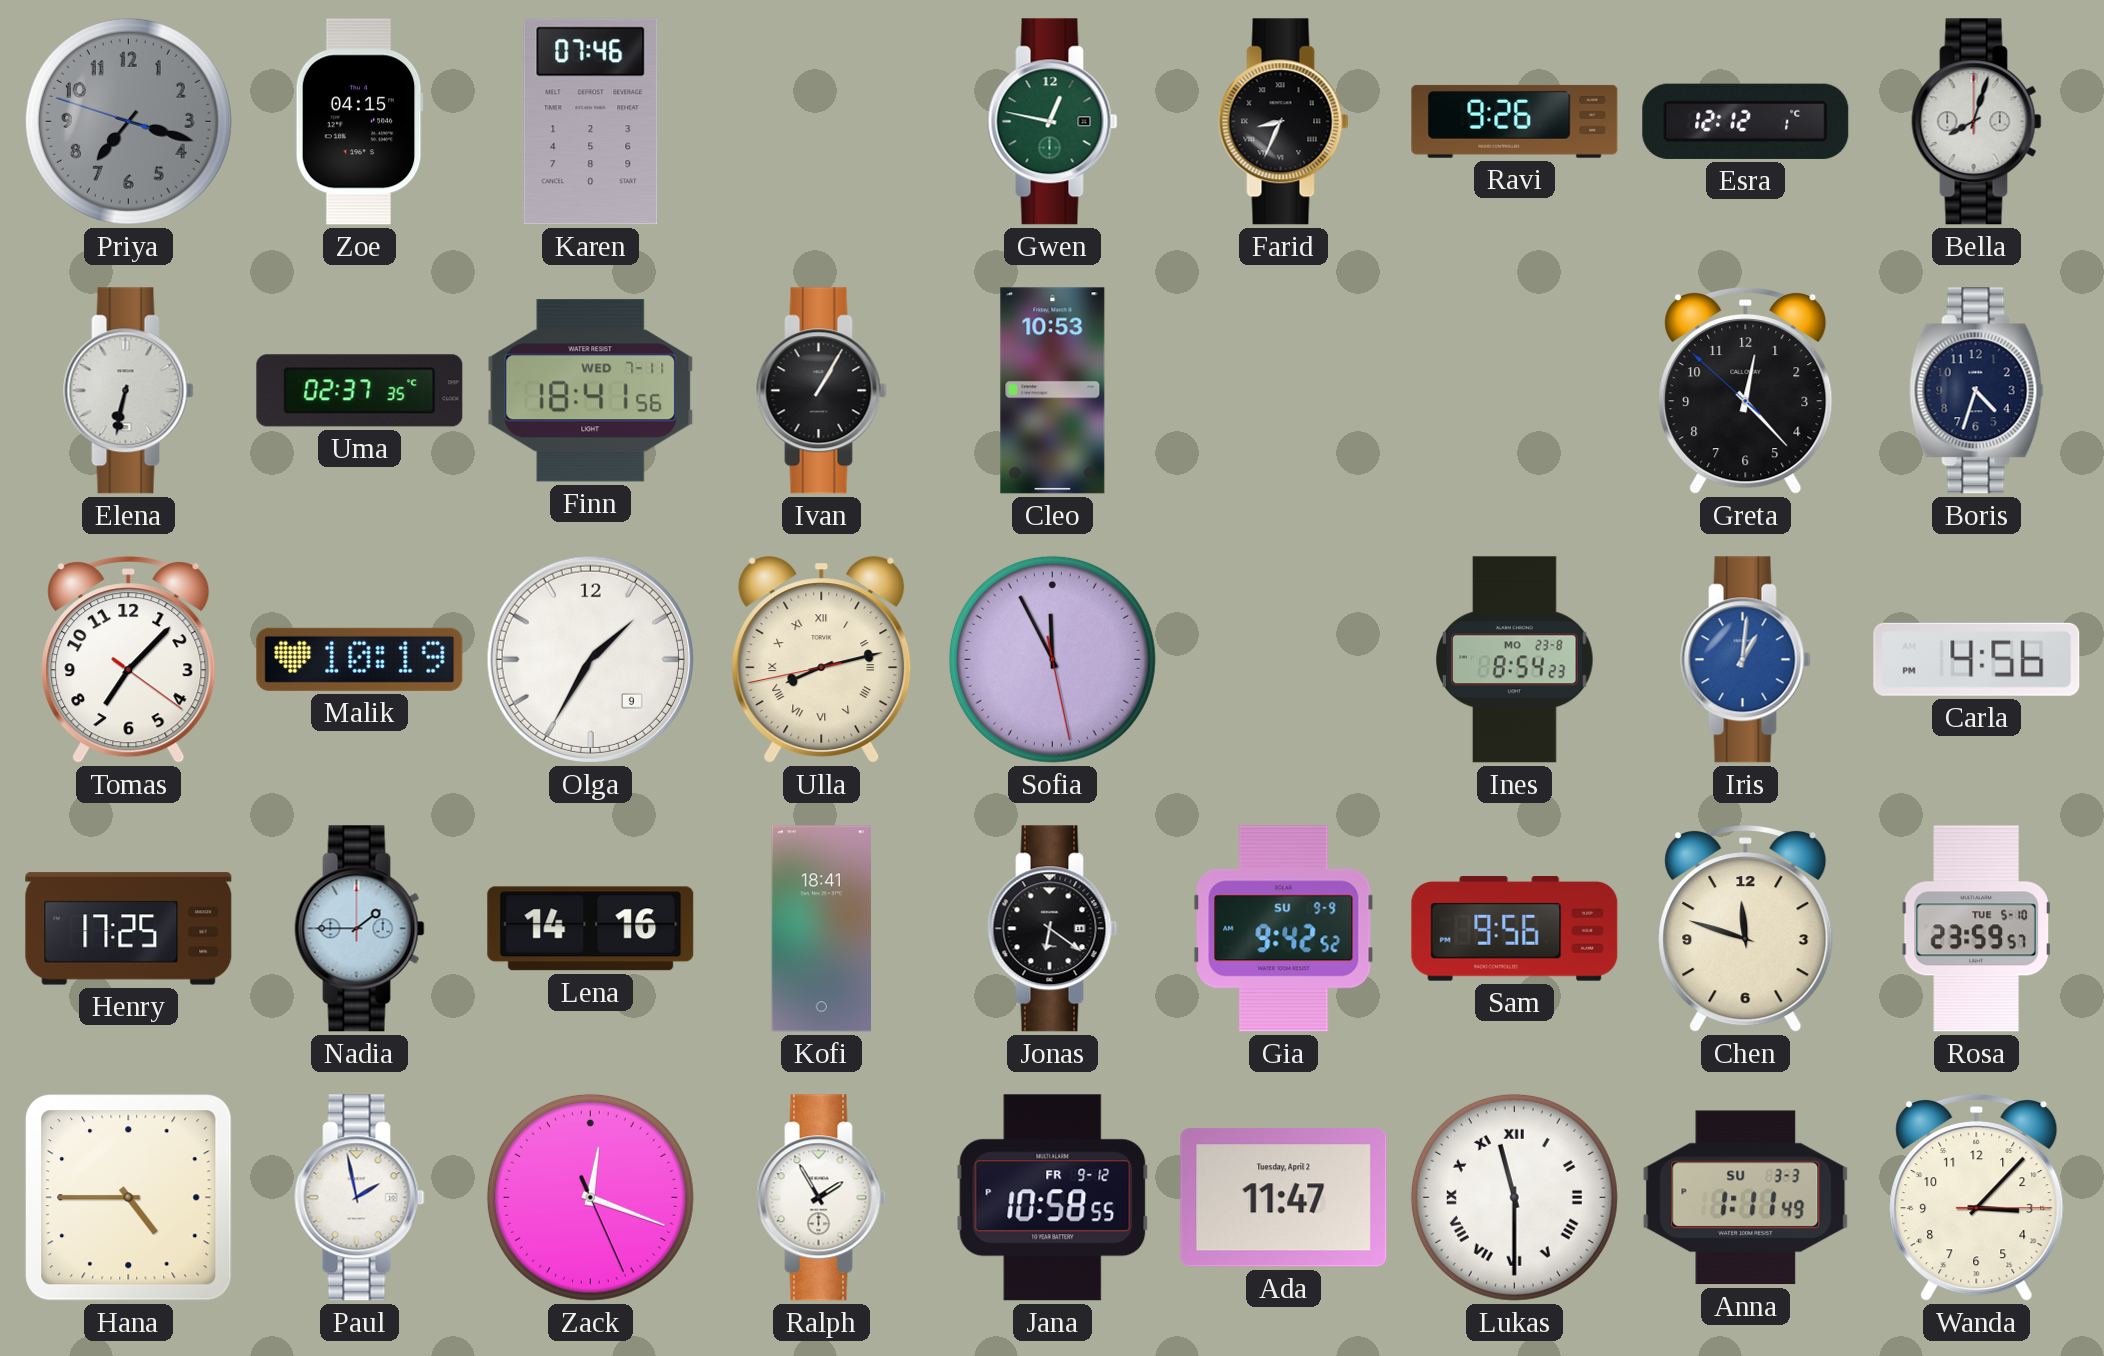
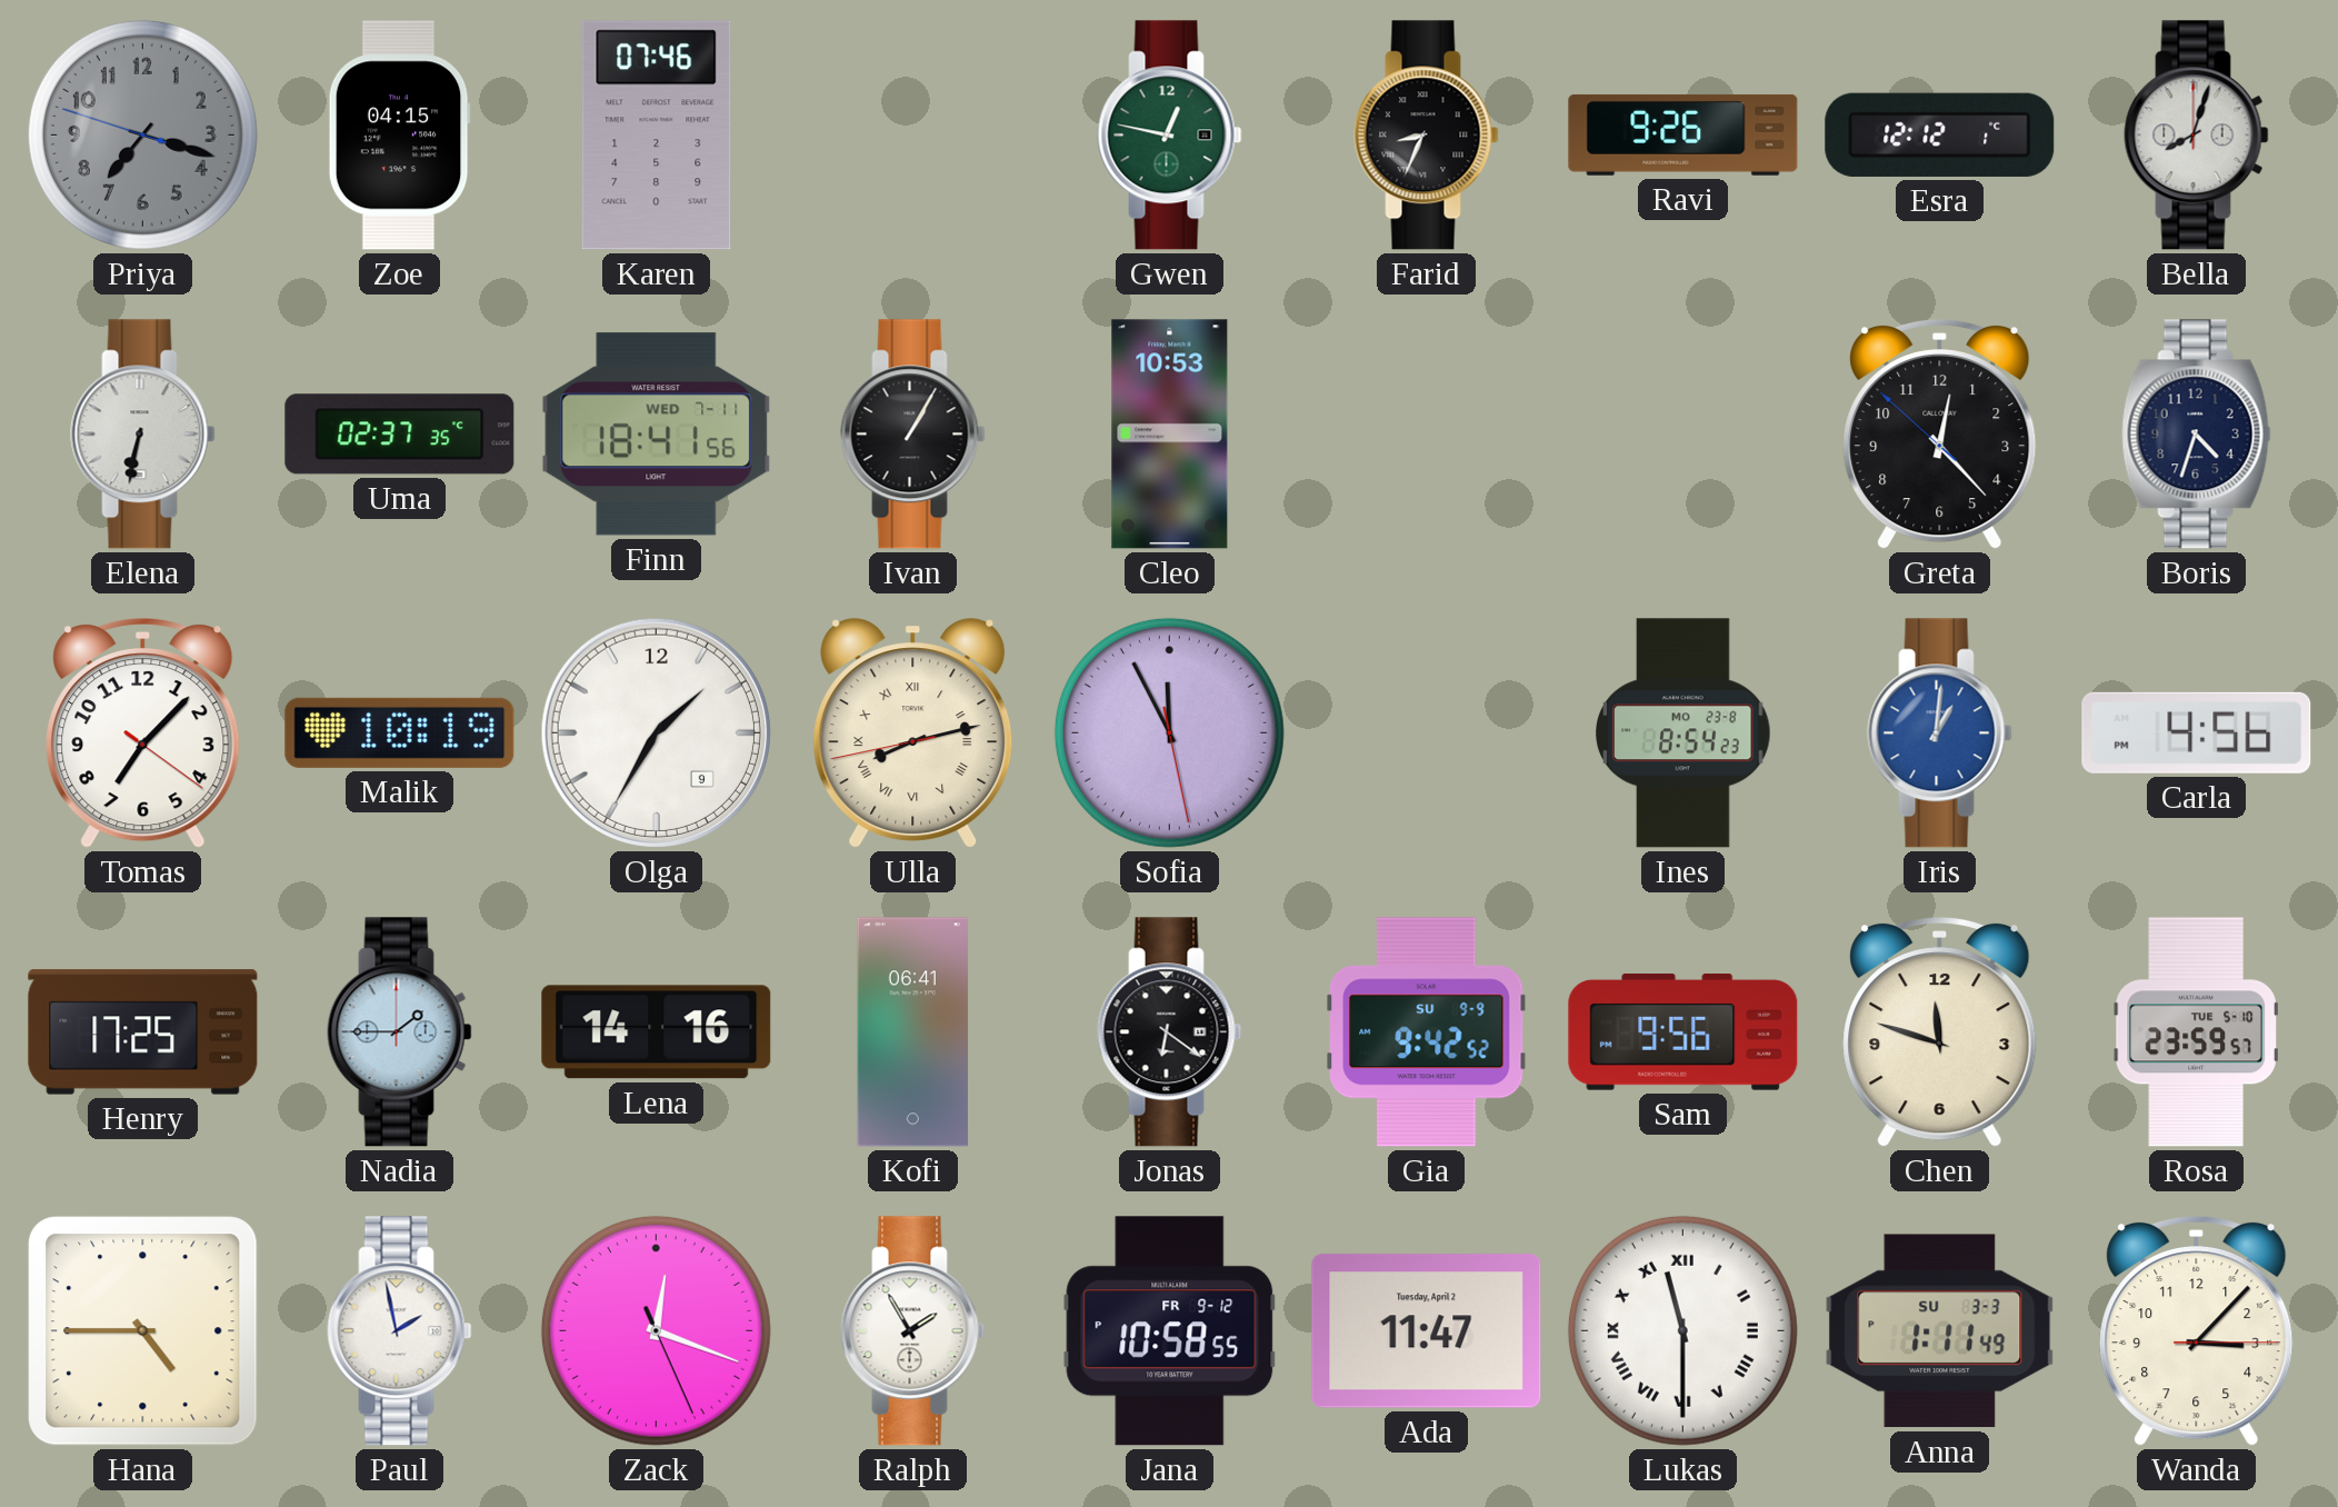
Kofi: 18:41 -> 06:41 (912, 1032)
